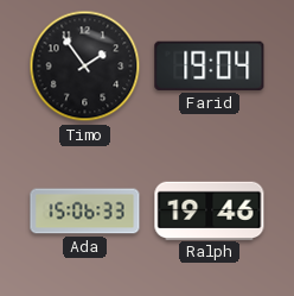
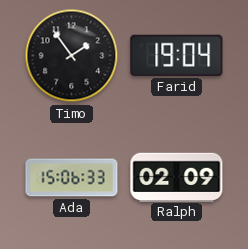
Ralph: 19:46 -> 02:09 (177, 177)
